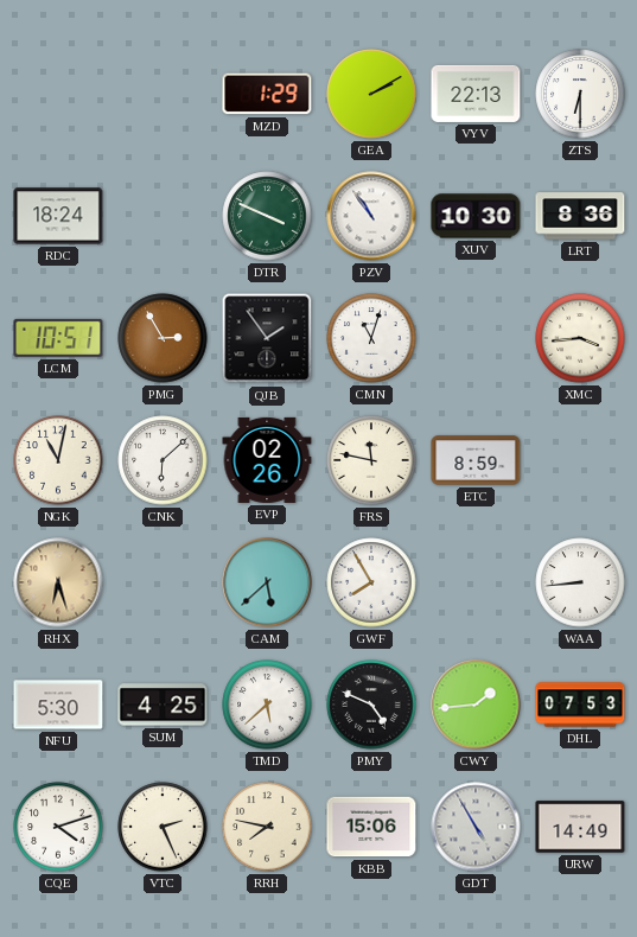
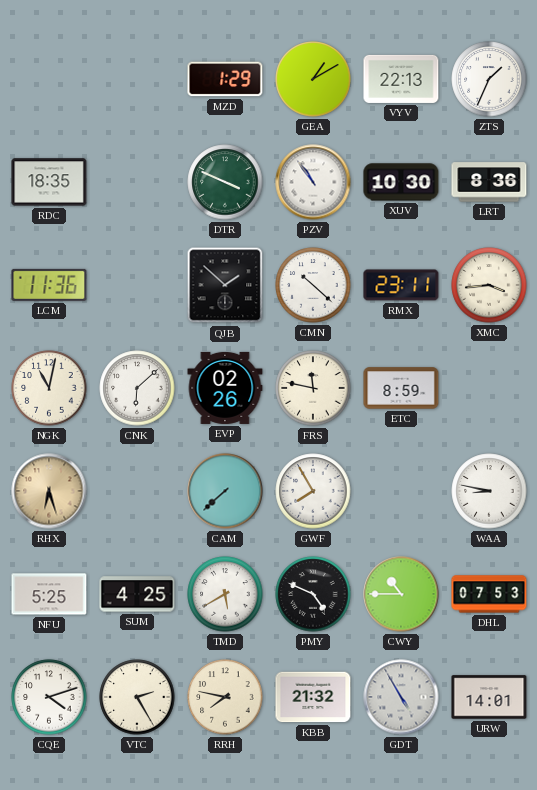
GEA: 2:10 -> 1:10 (313, 79)
ZTS: 6:30 -> 1:34 (489, 79)
RDC: 18:24 -> 18:35 (49, 182)
LCM: 10:51 -> 11:36 (49, 285)
PMG: 2:55 -> none (163, 338)
QJB: 1:54 -> 1:52 (225, 285)
CMN: 11:03 -> 10:22 (313, 285)
RMX: none -> 23:11 (401, 285)
CAM: 5:38 -> 7:38 (225, 491)
WAA: 8:44 -> 8:47 (489, 491)
NFU: 5:30 -> 5:25 (49, 594)
TMD: 5:38 -> 5:40 (225, 594)
CWY: 1:44 -> 10:45 (401, 594)
VTC: 2:26 -> 2:25 (137, 697)
KBB: 15:06 -> 21:32 (313, 697)
URW: 14:49 -> 14:01 (489, 697)
